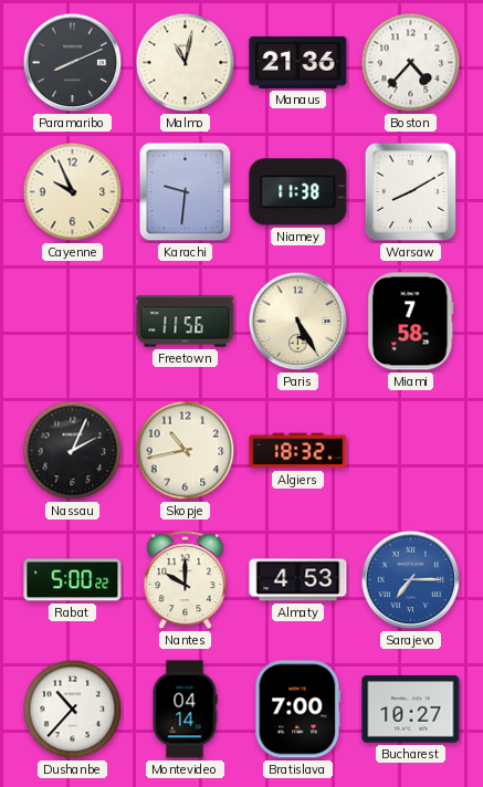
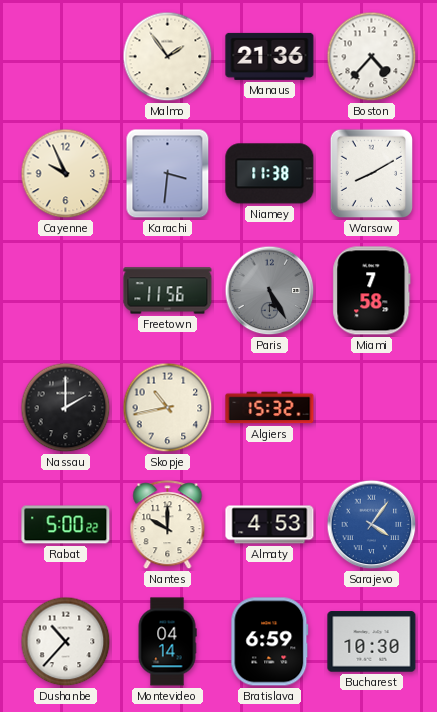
Paramaribo: 8:11 -> none (73, 63)
Malmo: 11:02 -> 1:54 (168, 57)
Karachi: 9:31 -> 3:31 (168, 174)
Paris dial: cream -> grey (270, 291)
Nassau: 2:04 -> 2:00 (66, 408)
Algiers: 18:32 -> 15:32 (270, 408)
Sarajevo: 7:15 -> 4:06 (372, 525)
Bratislava: 7:00 -> 6:59 (270, 642)
Bucharest: 10:27 -> 10:30 (372, 642)
